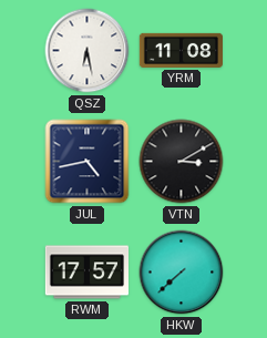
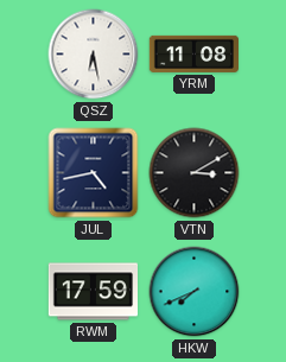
RWM: 17:57 -> 17:59 (93, 292)
HKW: 7:38 -> 7:41 (195, 292)
